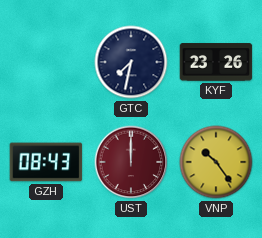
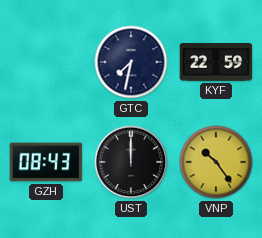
KYF: 23:26 -> 22:59 (216, 62)
UST dial: burgundy -> black (131, 162)
